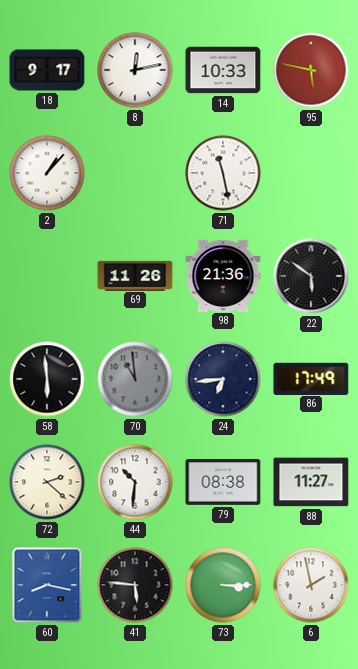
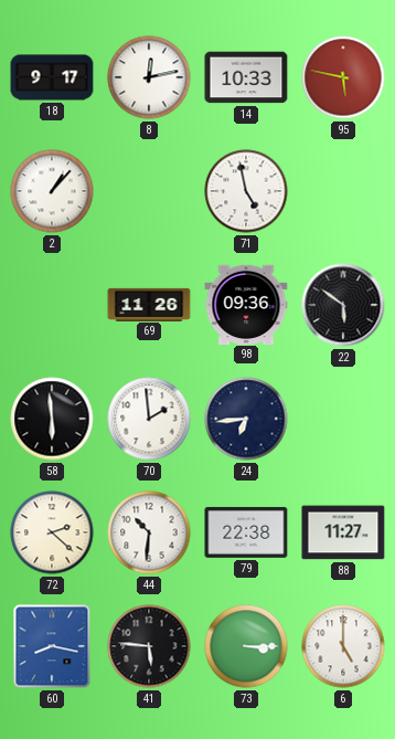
71: 11:28 -> 4:58 (246, 191)
98: 21:36 -> 09:36 (246, 304)
70: 10:59 -> 1:59 (149, 419)
70 dial: grey -> white (149, 419)
86: 17:49 -> none (311, 378)
79: 08:38 -> 22:38 (246, 532)
6: 1:58 -> 5:00 (343, 646)
